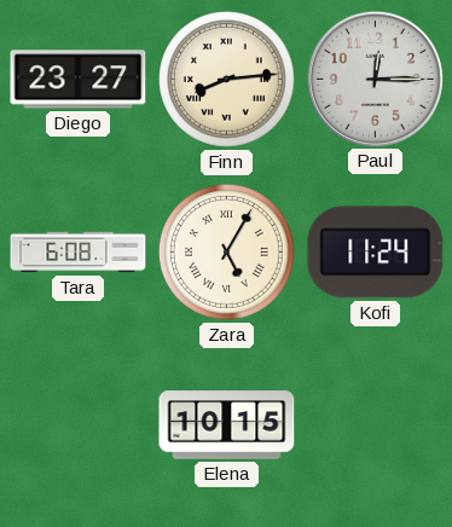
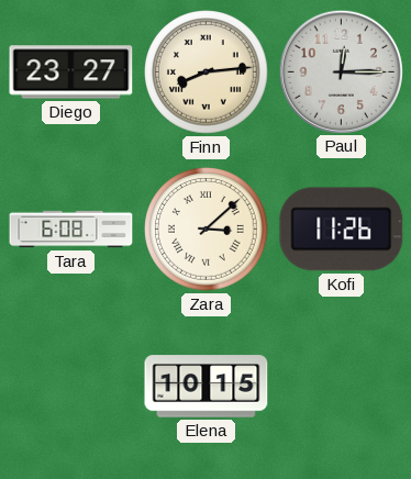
Zara: 5:05 -> 3:08 (207, 230)
Kofi: 11:24 -> 11:26 (342, 230)
